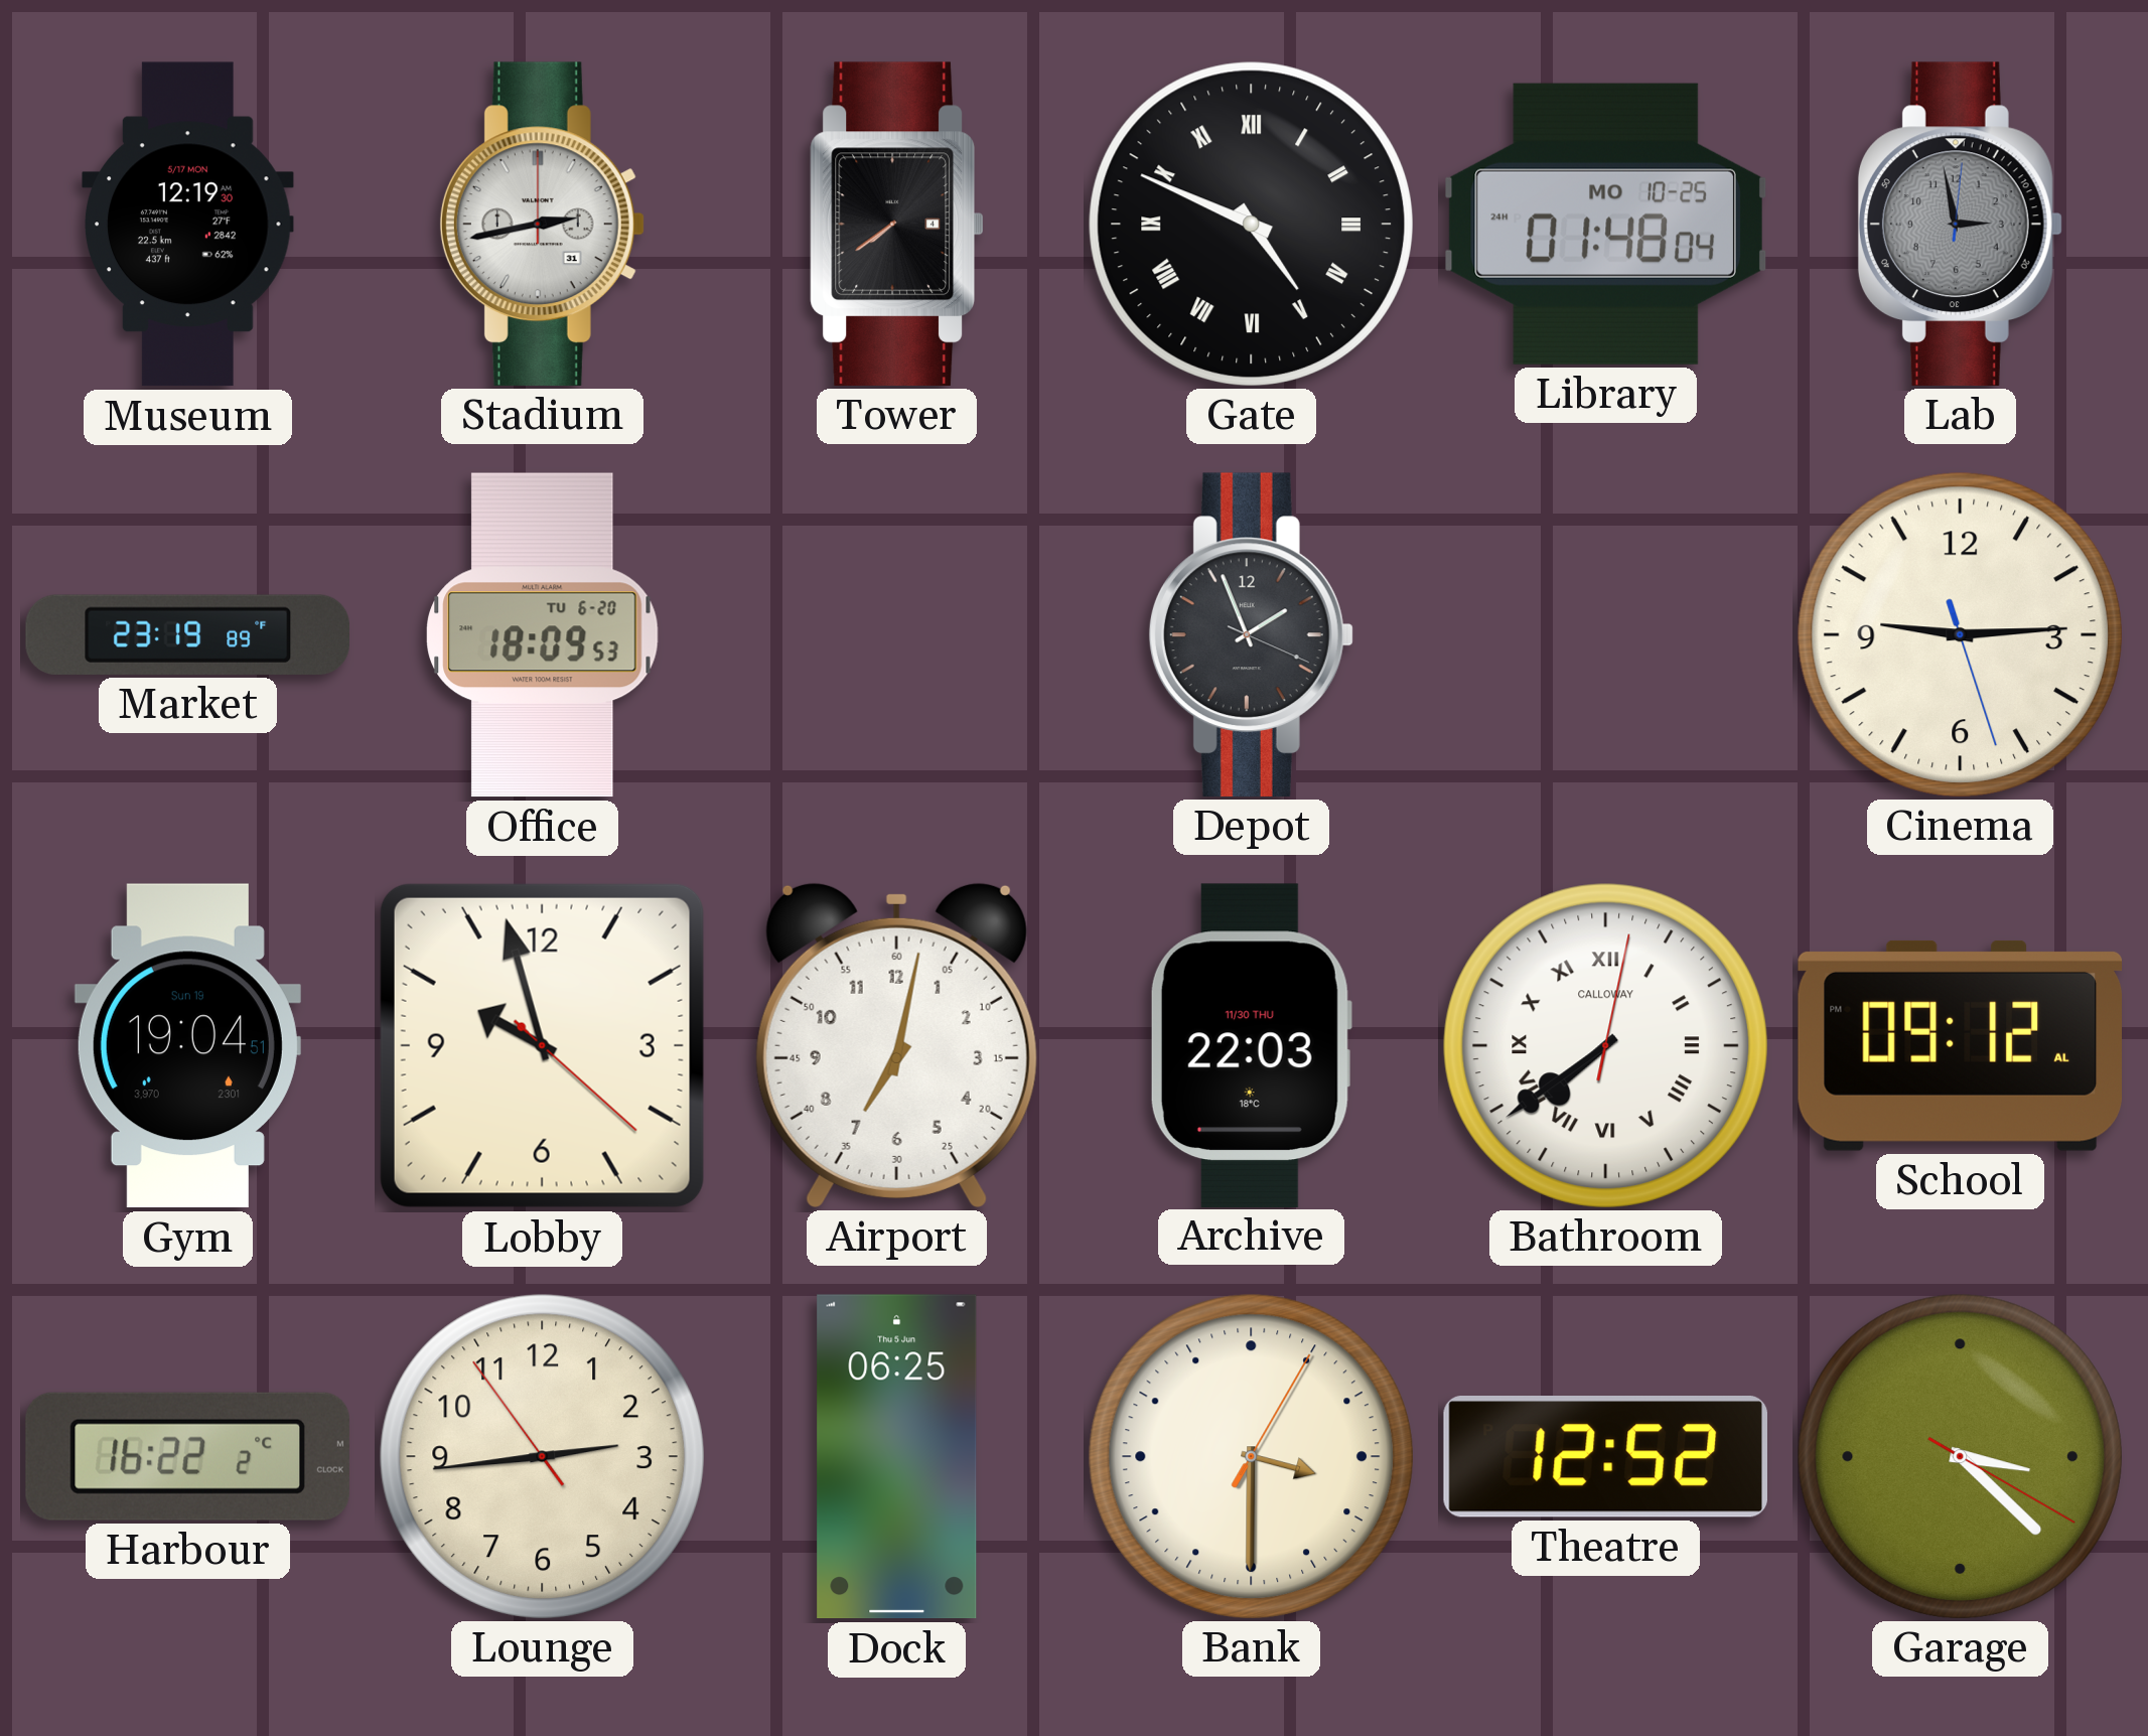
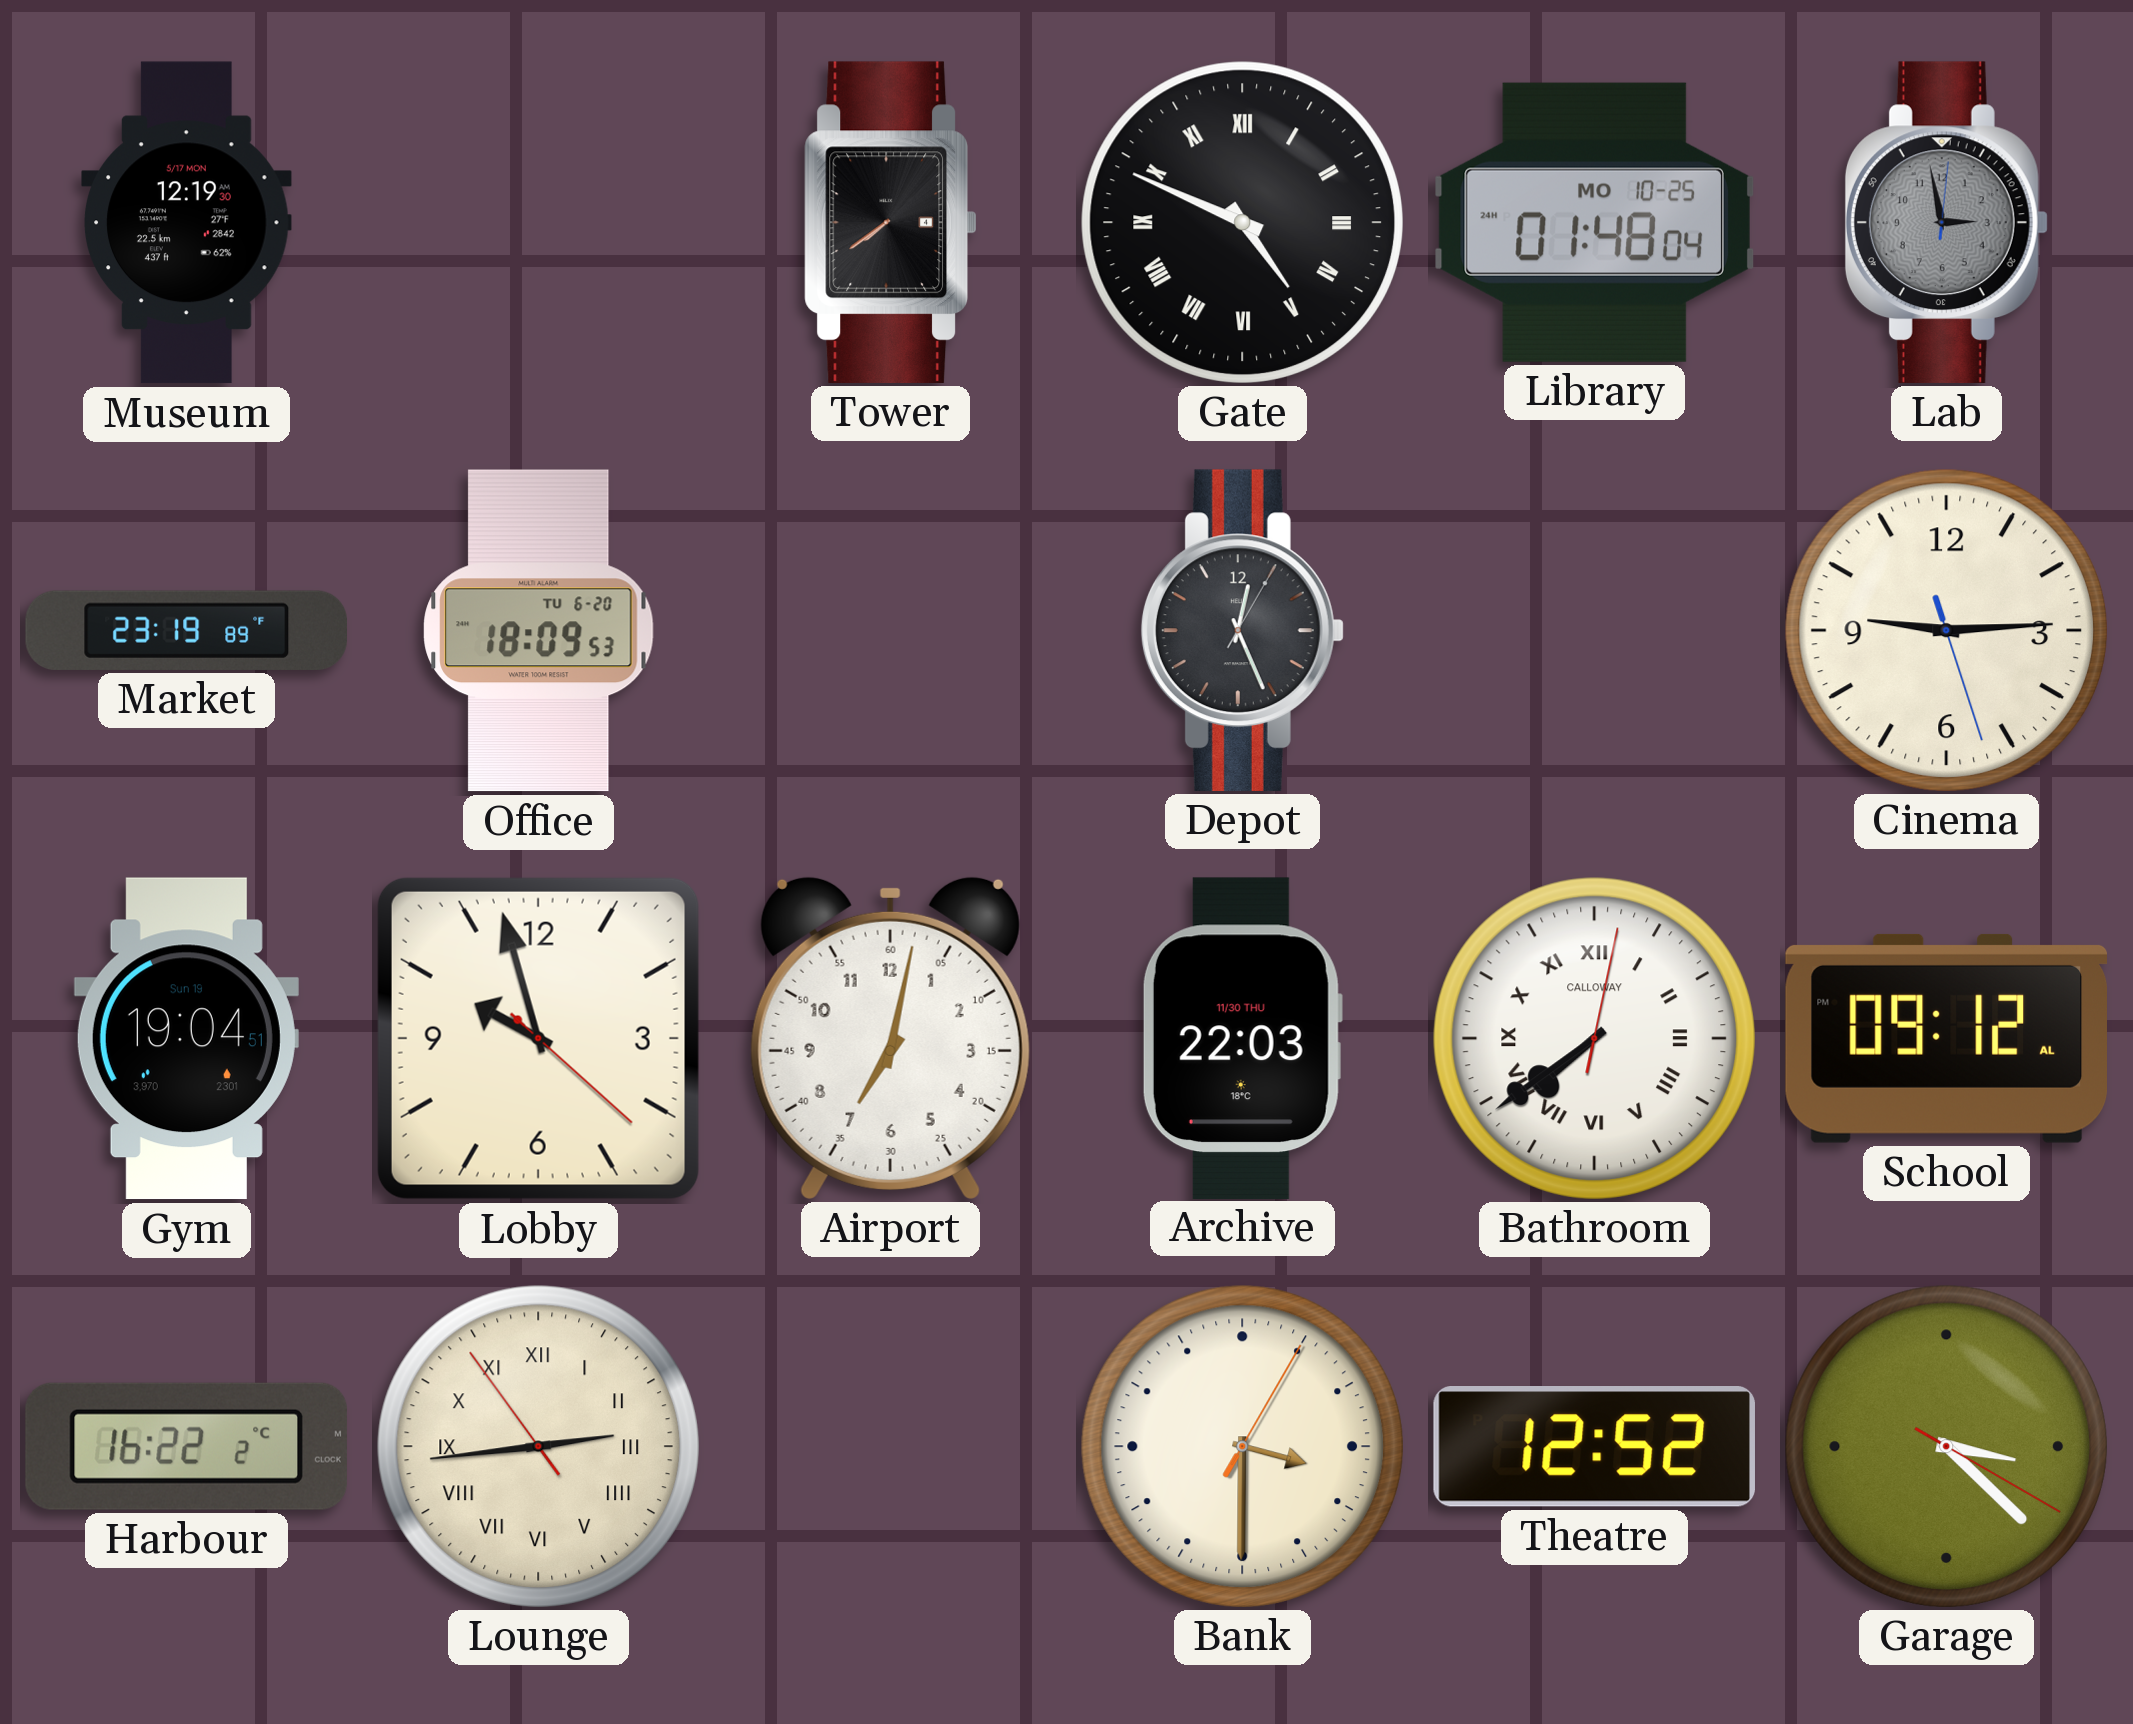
Stadium: 2:43 -> none (542, 224)
Depot: 1:56 -> 12:26 (1242, 630)
Lounge numerals: Arabic -> Roman (538, 1446)
Dock: 06:25 -> none (897, 1457)
